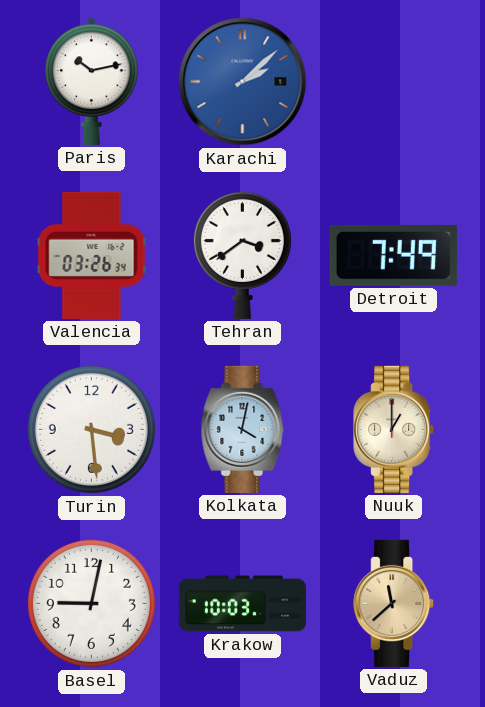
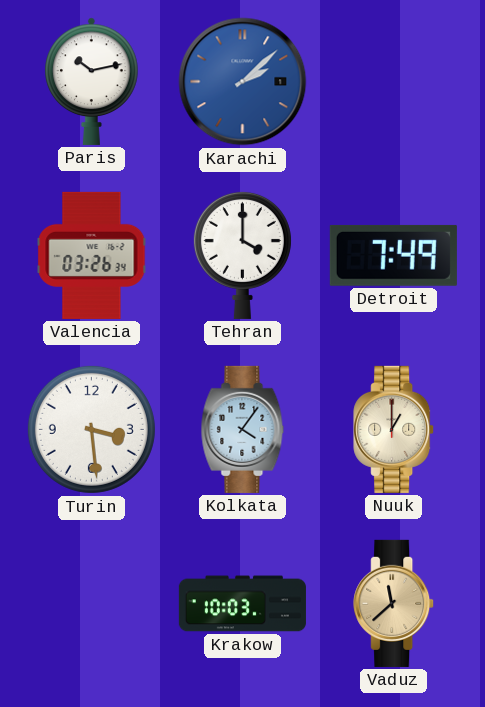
Tehran: 3:39 -> 4:00 (242, 255)
Kolkata: 4:02 -> 4:06 (243, 429)
Basel: 9:02 -> none (91, 603)
